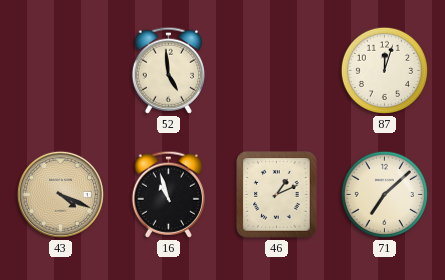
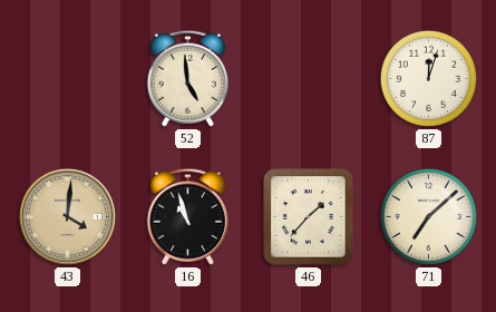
43: 4:19 -> 4:01 (67, 216)
46: 1:11 -> 1:37 (309, 217)
